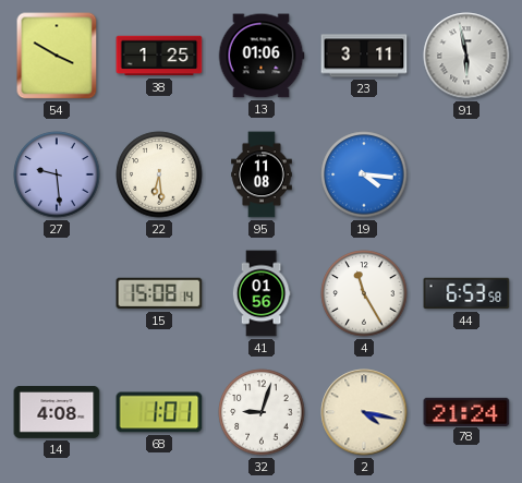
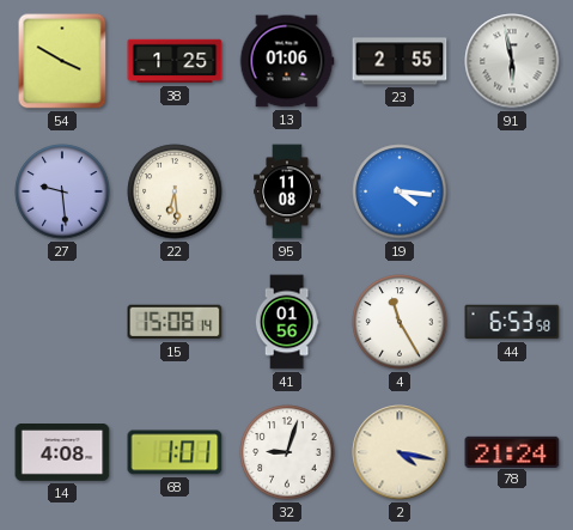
23: 3:11 -> 2:55 (400, 61)
